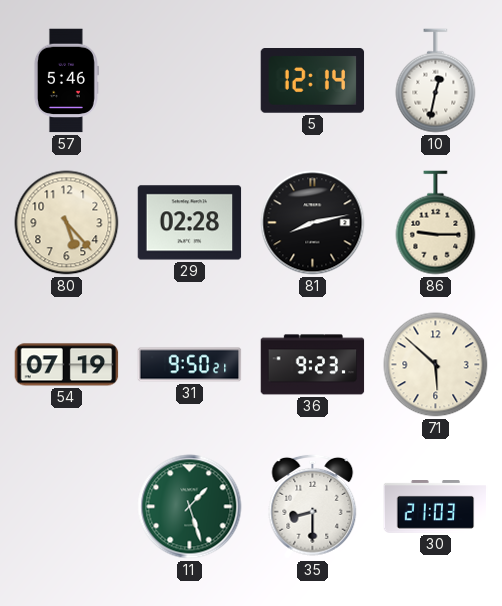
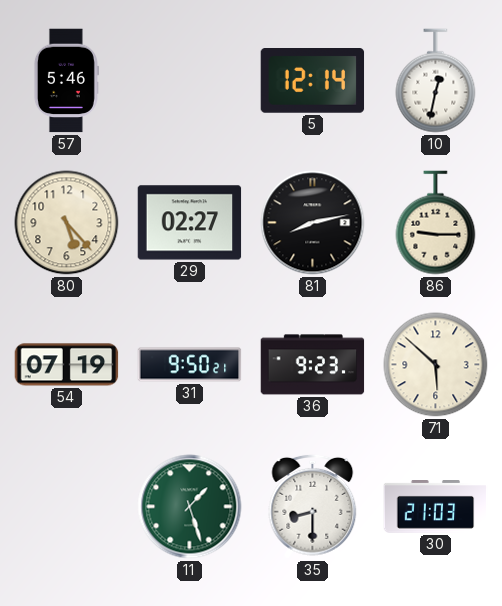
29: 02:28 -> 02:27 (190, 223)
